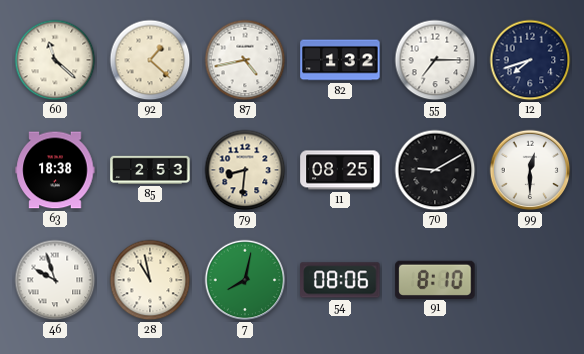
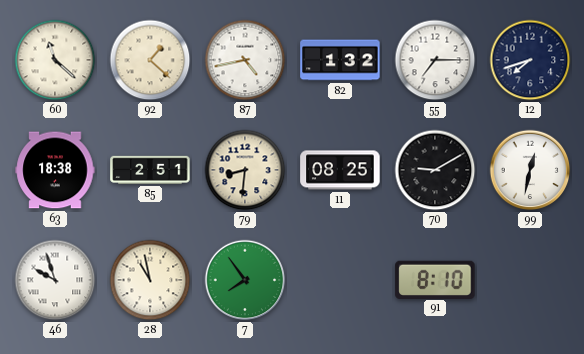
85: 2:53 -> 2:51 (150, 170)
99: 12:30 -> 12:32 (530, 170)
7: 8:02 -> 7:54 (245, 280)
54: 08:06 -> none (340, 280)
